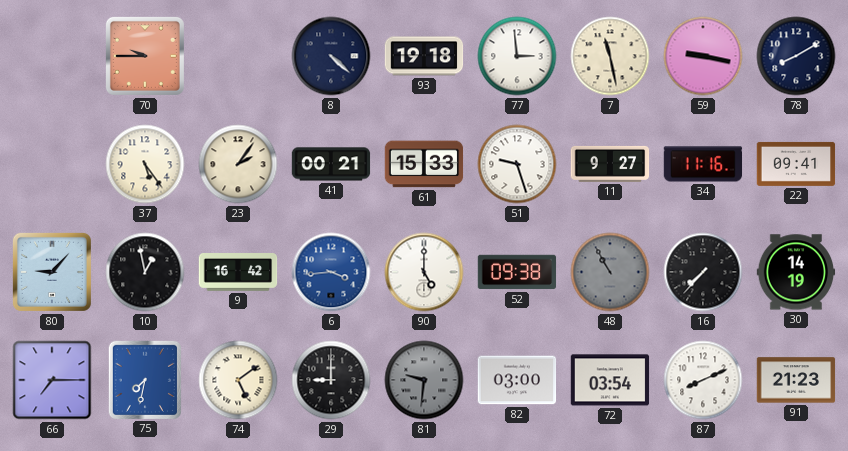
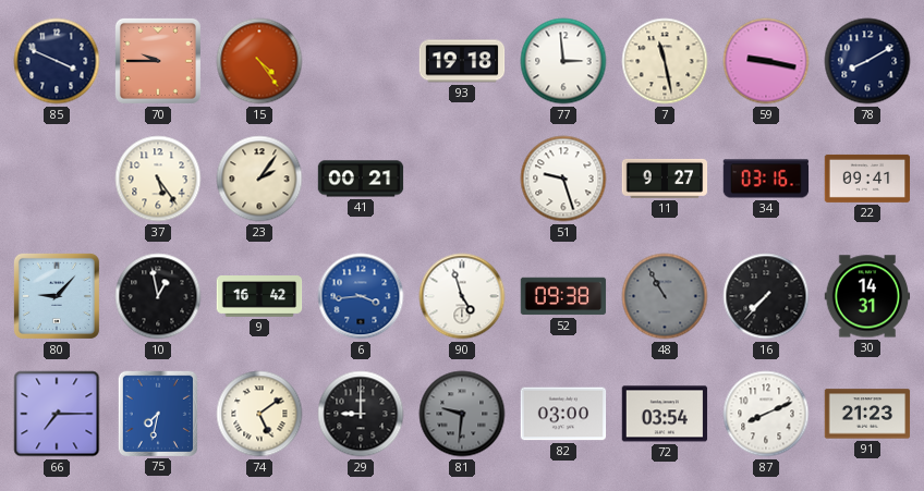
85: none -> 3:49 (57, 61)
15: none -> 4:24 (259, 61)
8: 4:22 -> none (331, 56)
61: 15:33 -> none (424, 164)
34: 11:16 -> 03:16 (766, 179)
90: 5:00 -> 4:57 (462, 296)
30: 14:19 -> 14:31 (867, 296)
